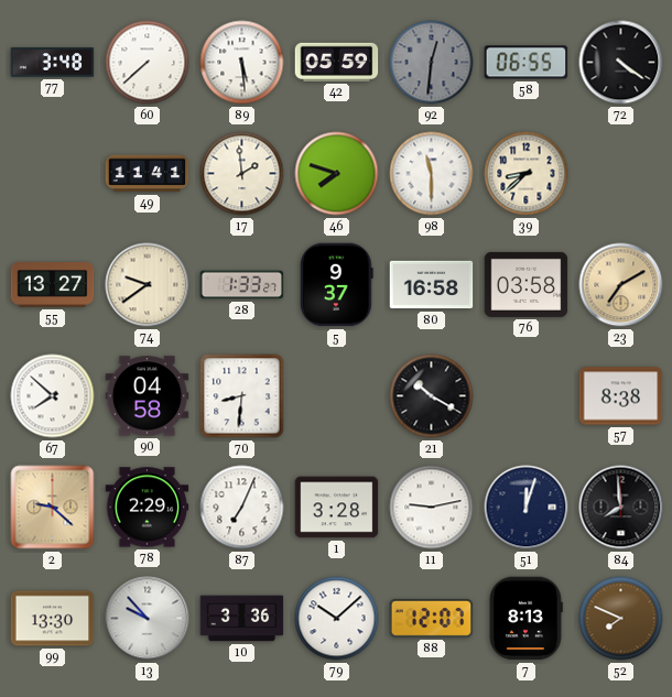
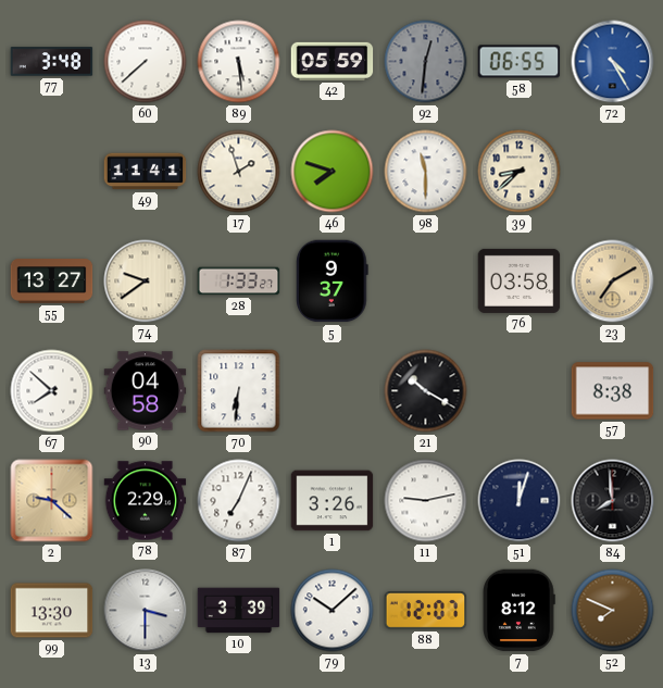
72: 4:21 -> 4:25 (613, 62)
72 dial: black -> blue (613, 62)
17: 1:59 -> 1:57 (239, 172)
80: 16:58 -> none (432, 285)
70: 8:31 -> 6:31 (239, 391)
1: 3:28 -> 3:26 (333, 501)
13: 9:53 -> 3:30 (146, 611)
10: 3:36 -> 3:39 (239, 611)
7: 8:13 -> 8:12 (518, 611)
